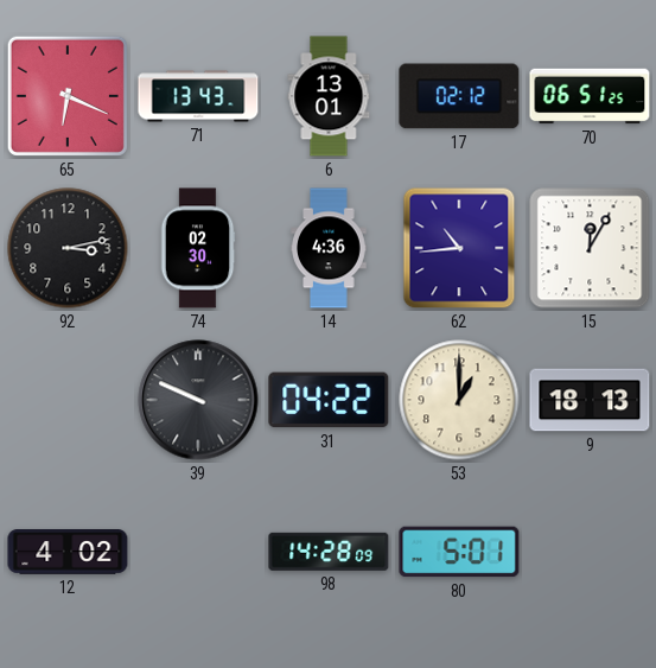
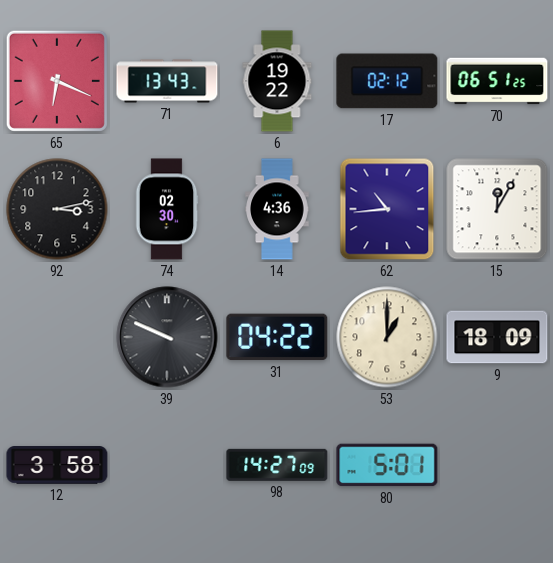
6: 13:01 -> 19:22 (277, 81)
9: 18:13 -> 18:09 (497, 337)
12: 4:02 -> 3:58 (57, 465)
98: 14:28 -> 14:27 (277, 465)
